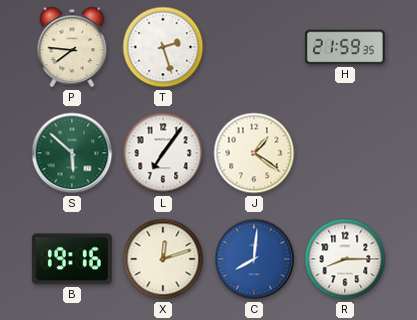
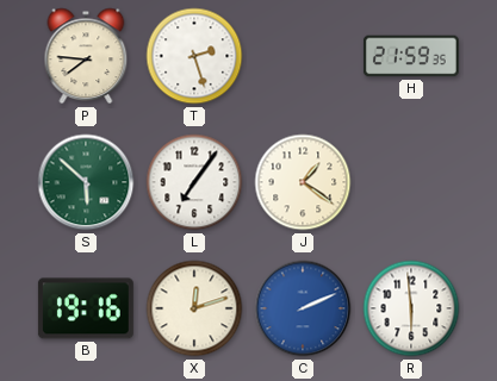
C: 8:01 -> 2:11 (303, 308)
R: 8:15 -> 5:59 (411, 308)
